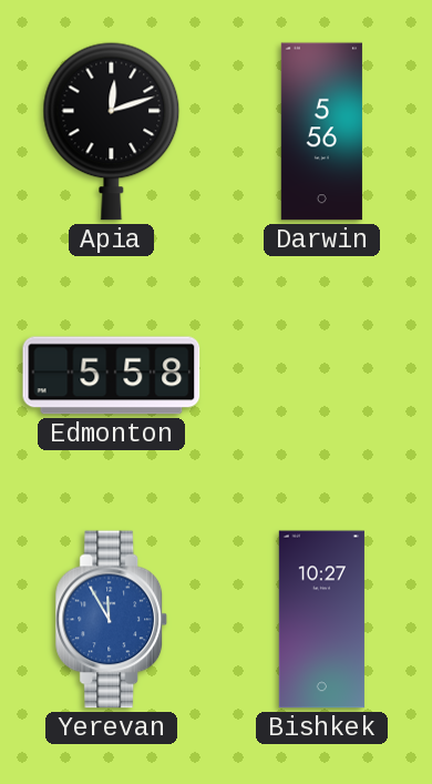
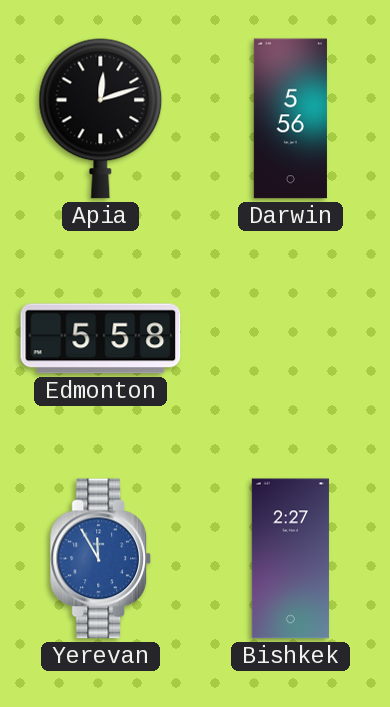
Bishkek: 10:27 -> 2:27 (290, 559)
